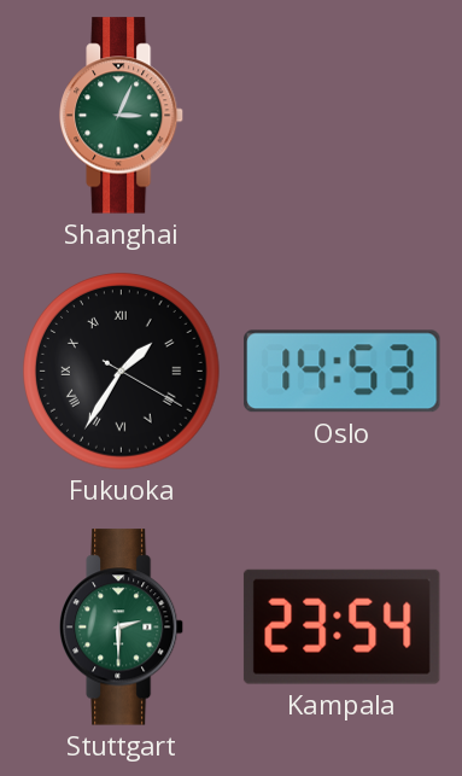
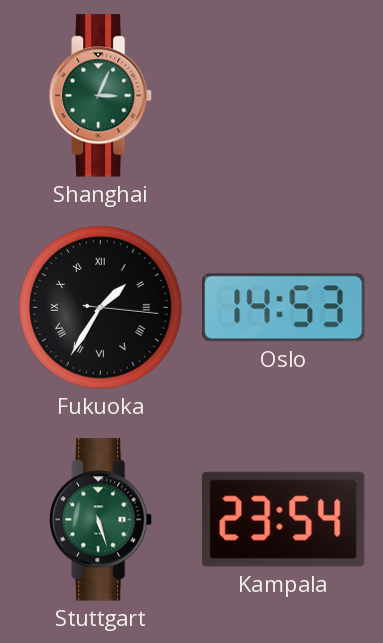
Fukuoka: 1:35:20 -> 1:35:16 (101, 308)
Stuttgart: 2:30 -> 5:27 (102, 520)
